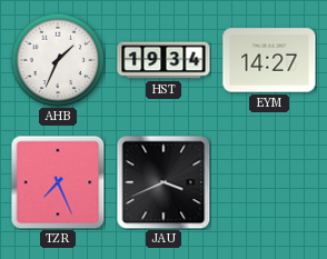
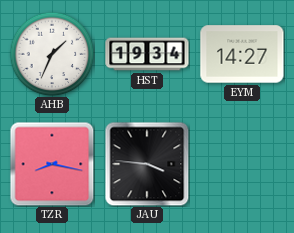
TZR: 7:26 -> 8:17 (52, 164)
JAU: 3:41 -> 3:46 (147, 164)
